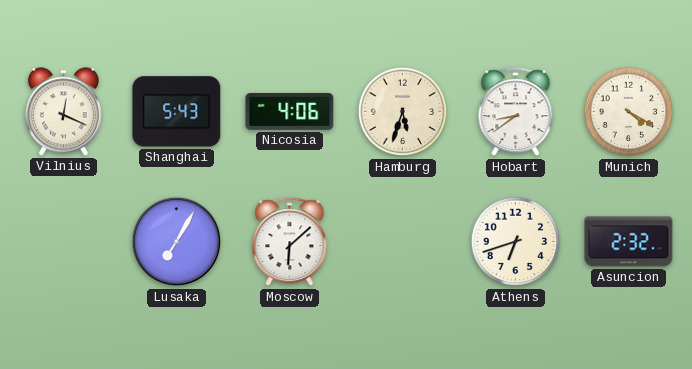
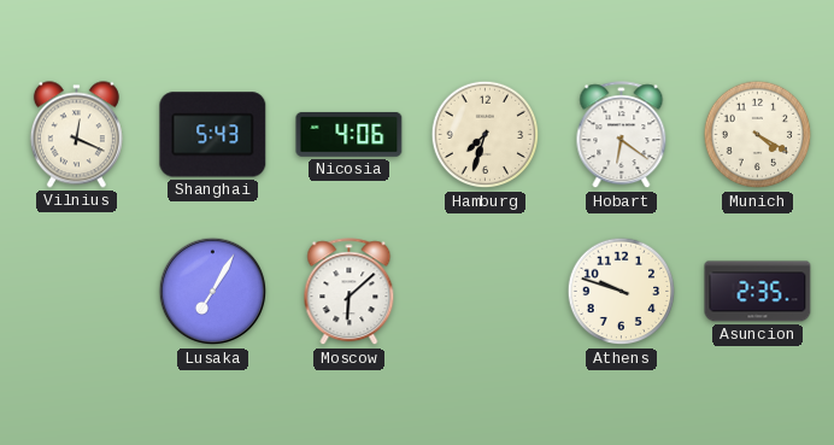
Hamburg: 5:33 -> 7:33 (486, 135)
Hobart: 8:39 -> 6:21 (622, 135)
Athens: 6:42 -> 9:48 (622, 292)
Asuncion: 2:32 -> 2:35 (758, 292)
